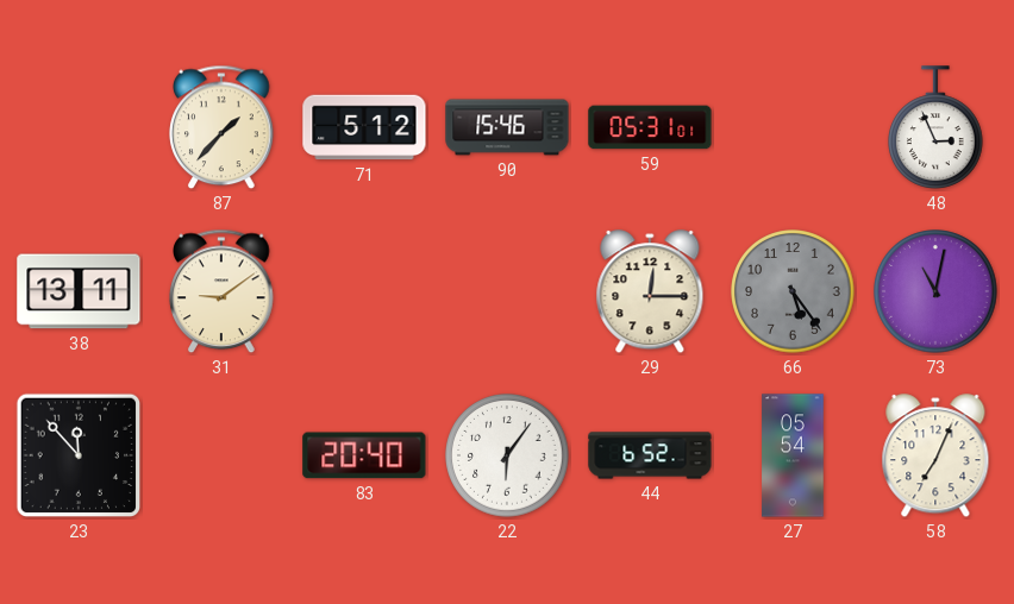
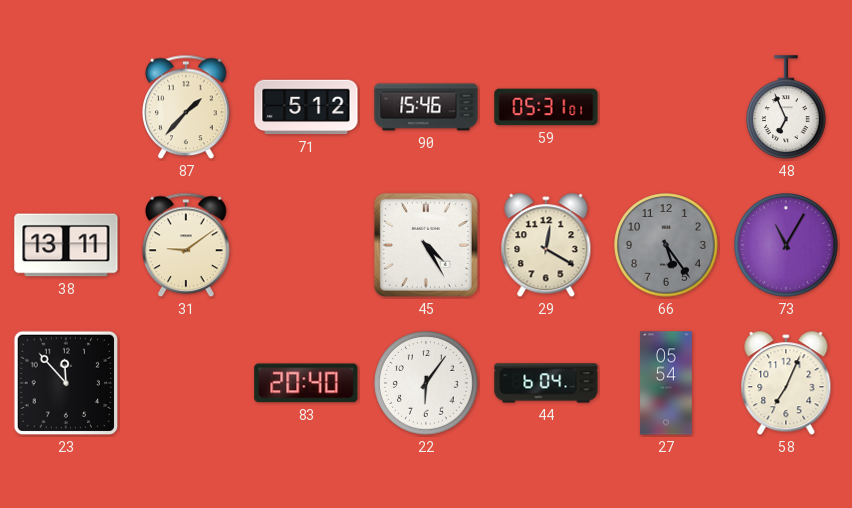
48: 2:56 -> 6:56 (787, 107)
45: none -> 4:25 (426, 245)
29: 12:15 -> 12:20 (546, 246)
73: 11:02 -> 11:05 (786, 245)
44: 6:52 -> 6:04 (546, 383)
